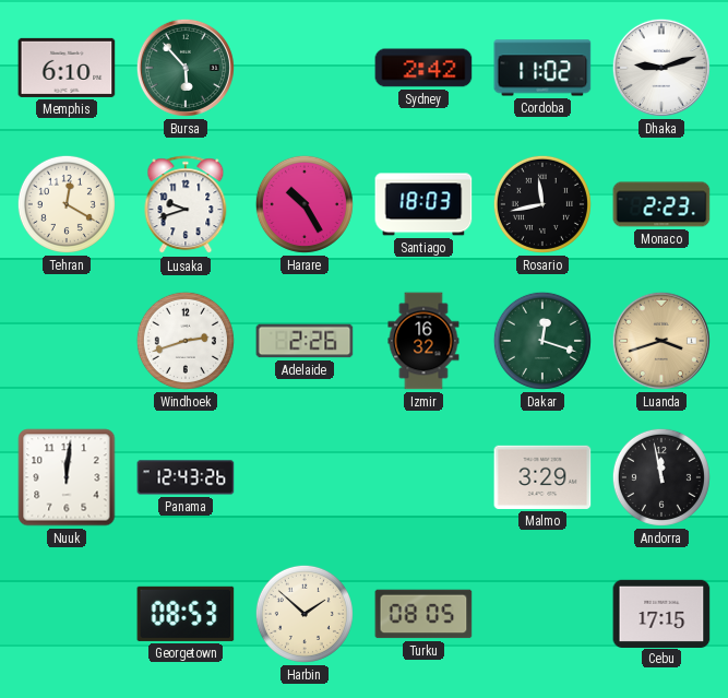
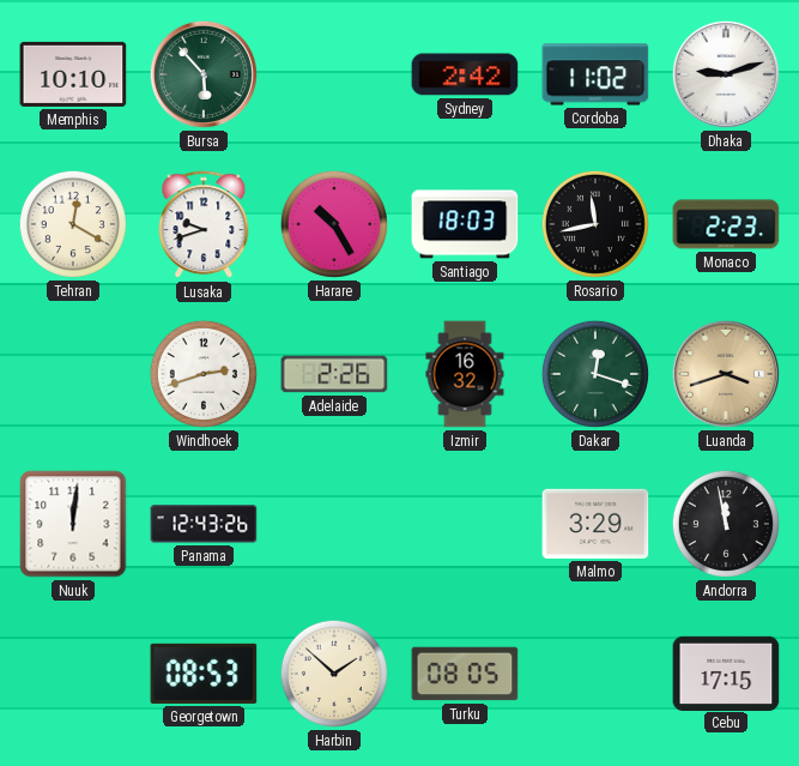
Memphis: 6:10 -> 10:10 (73, 74)
